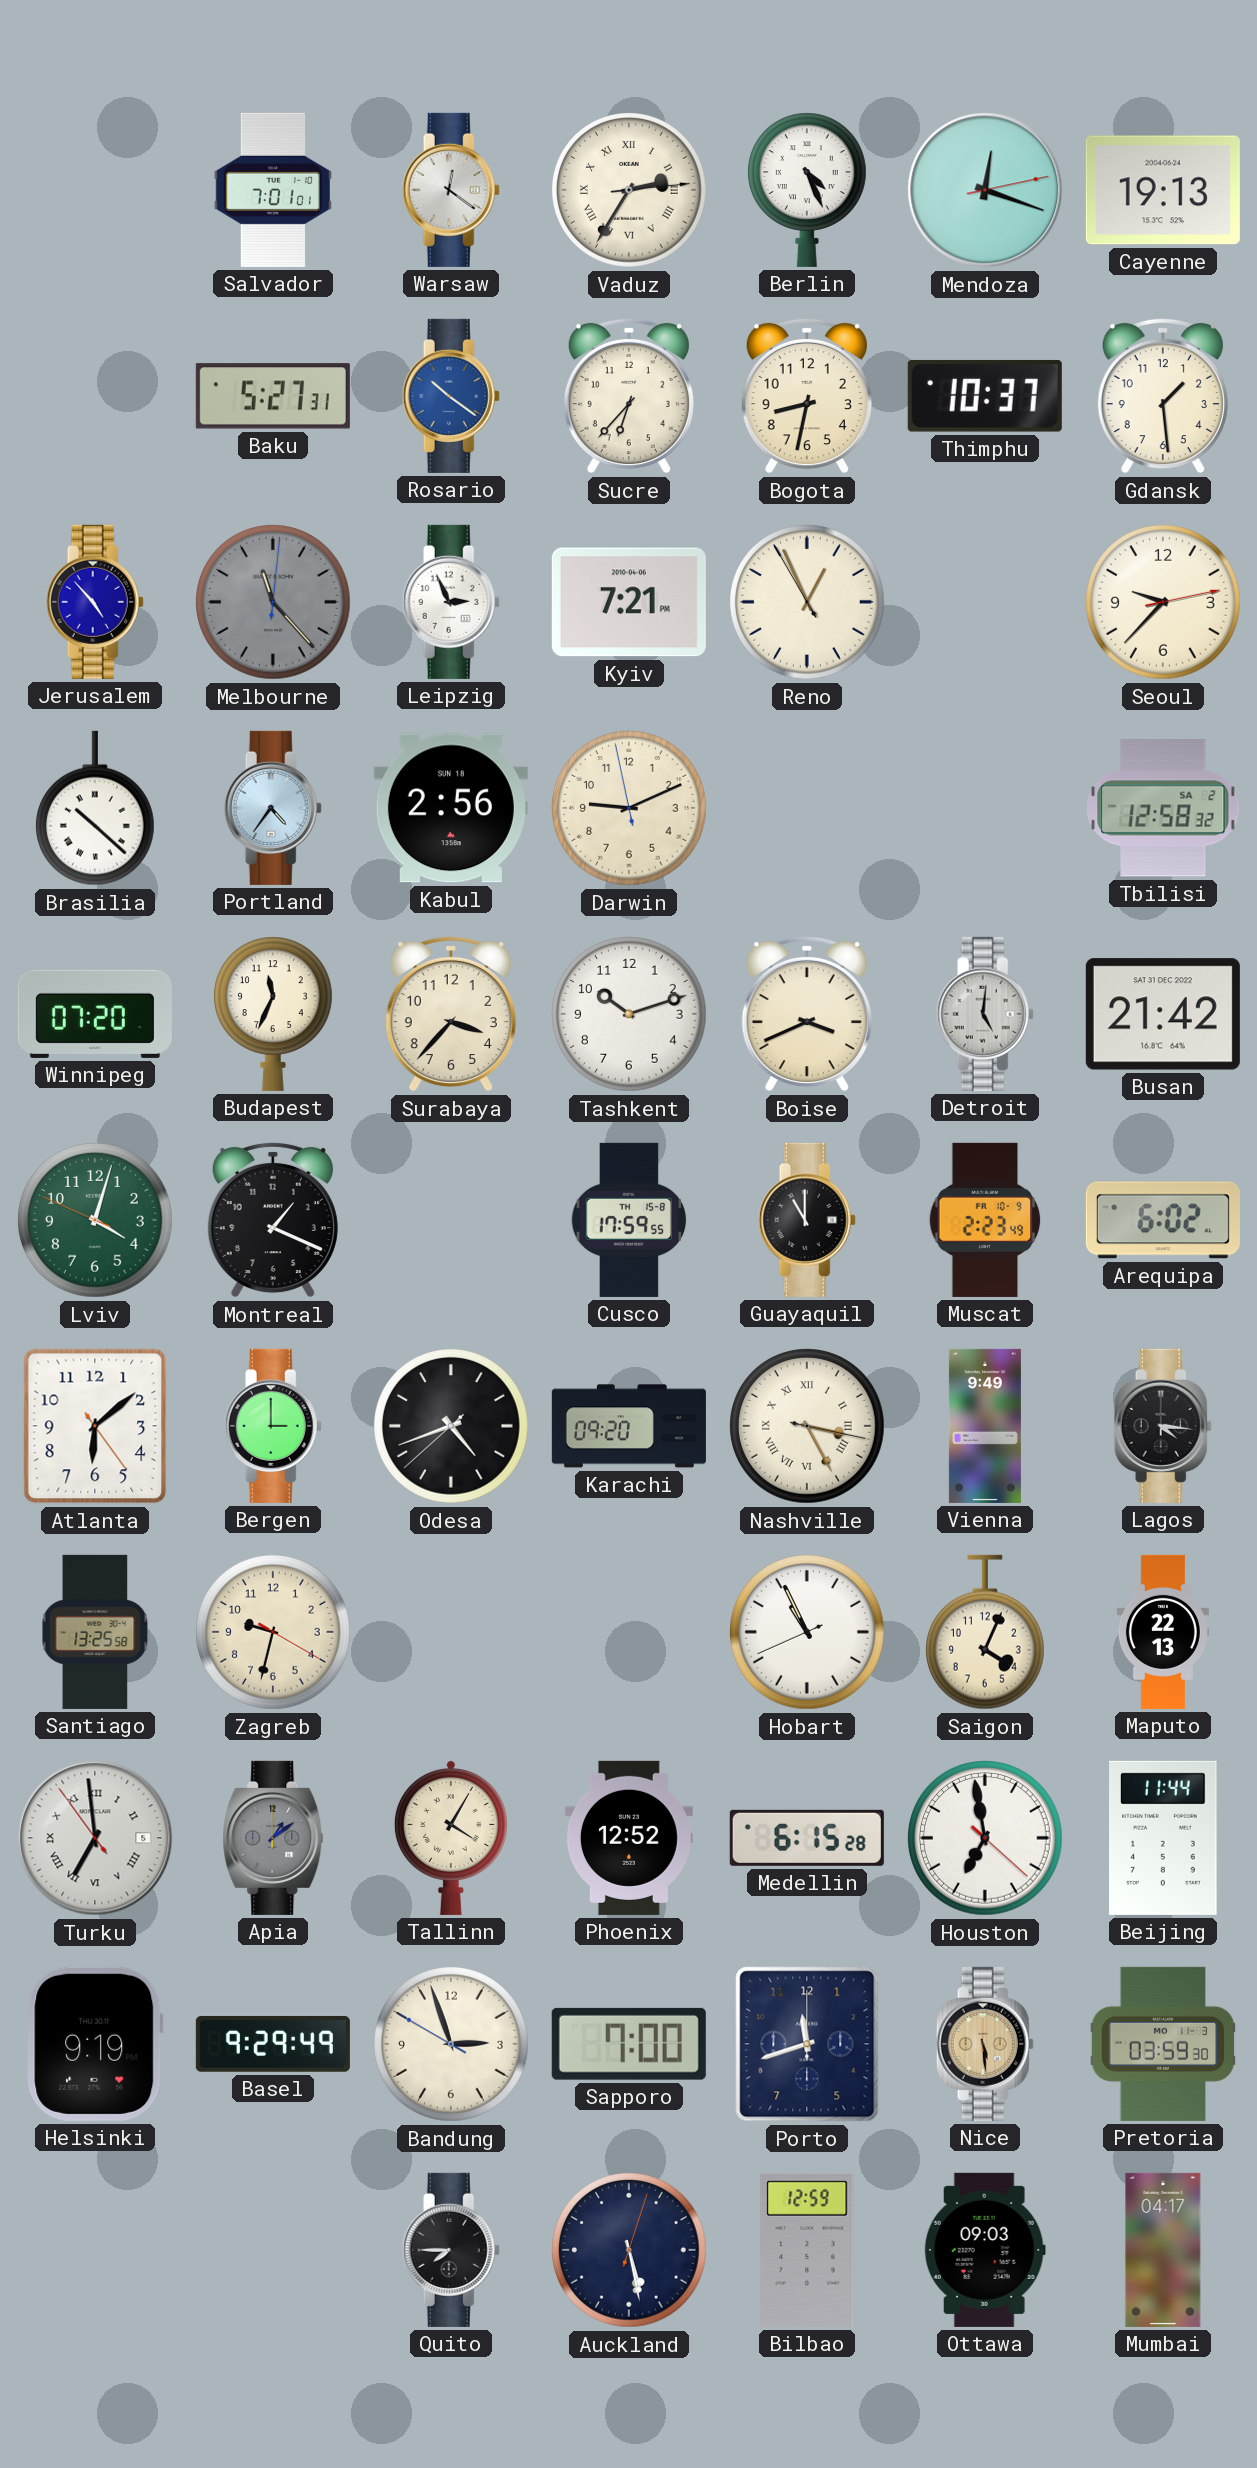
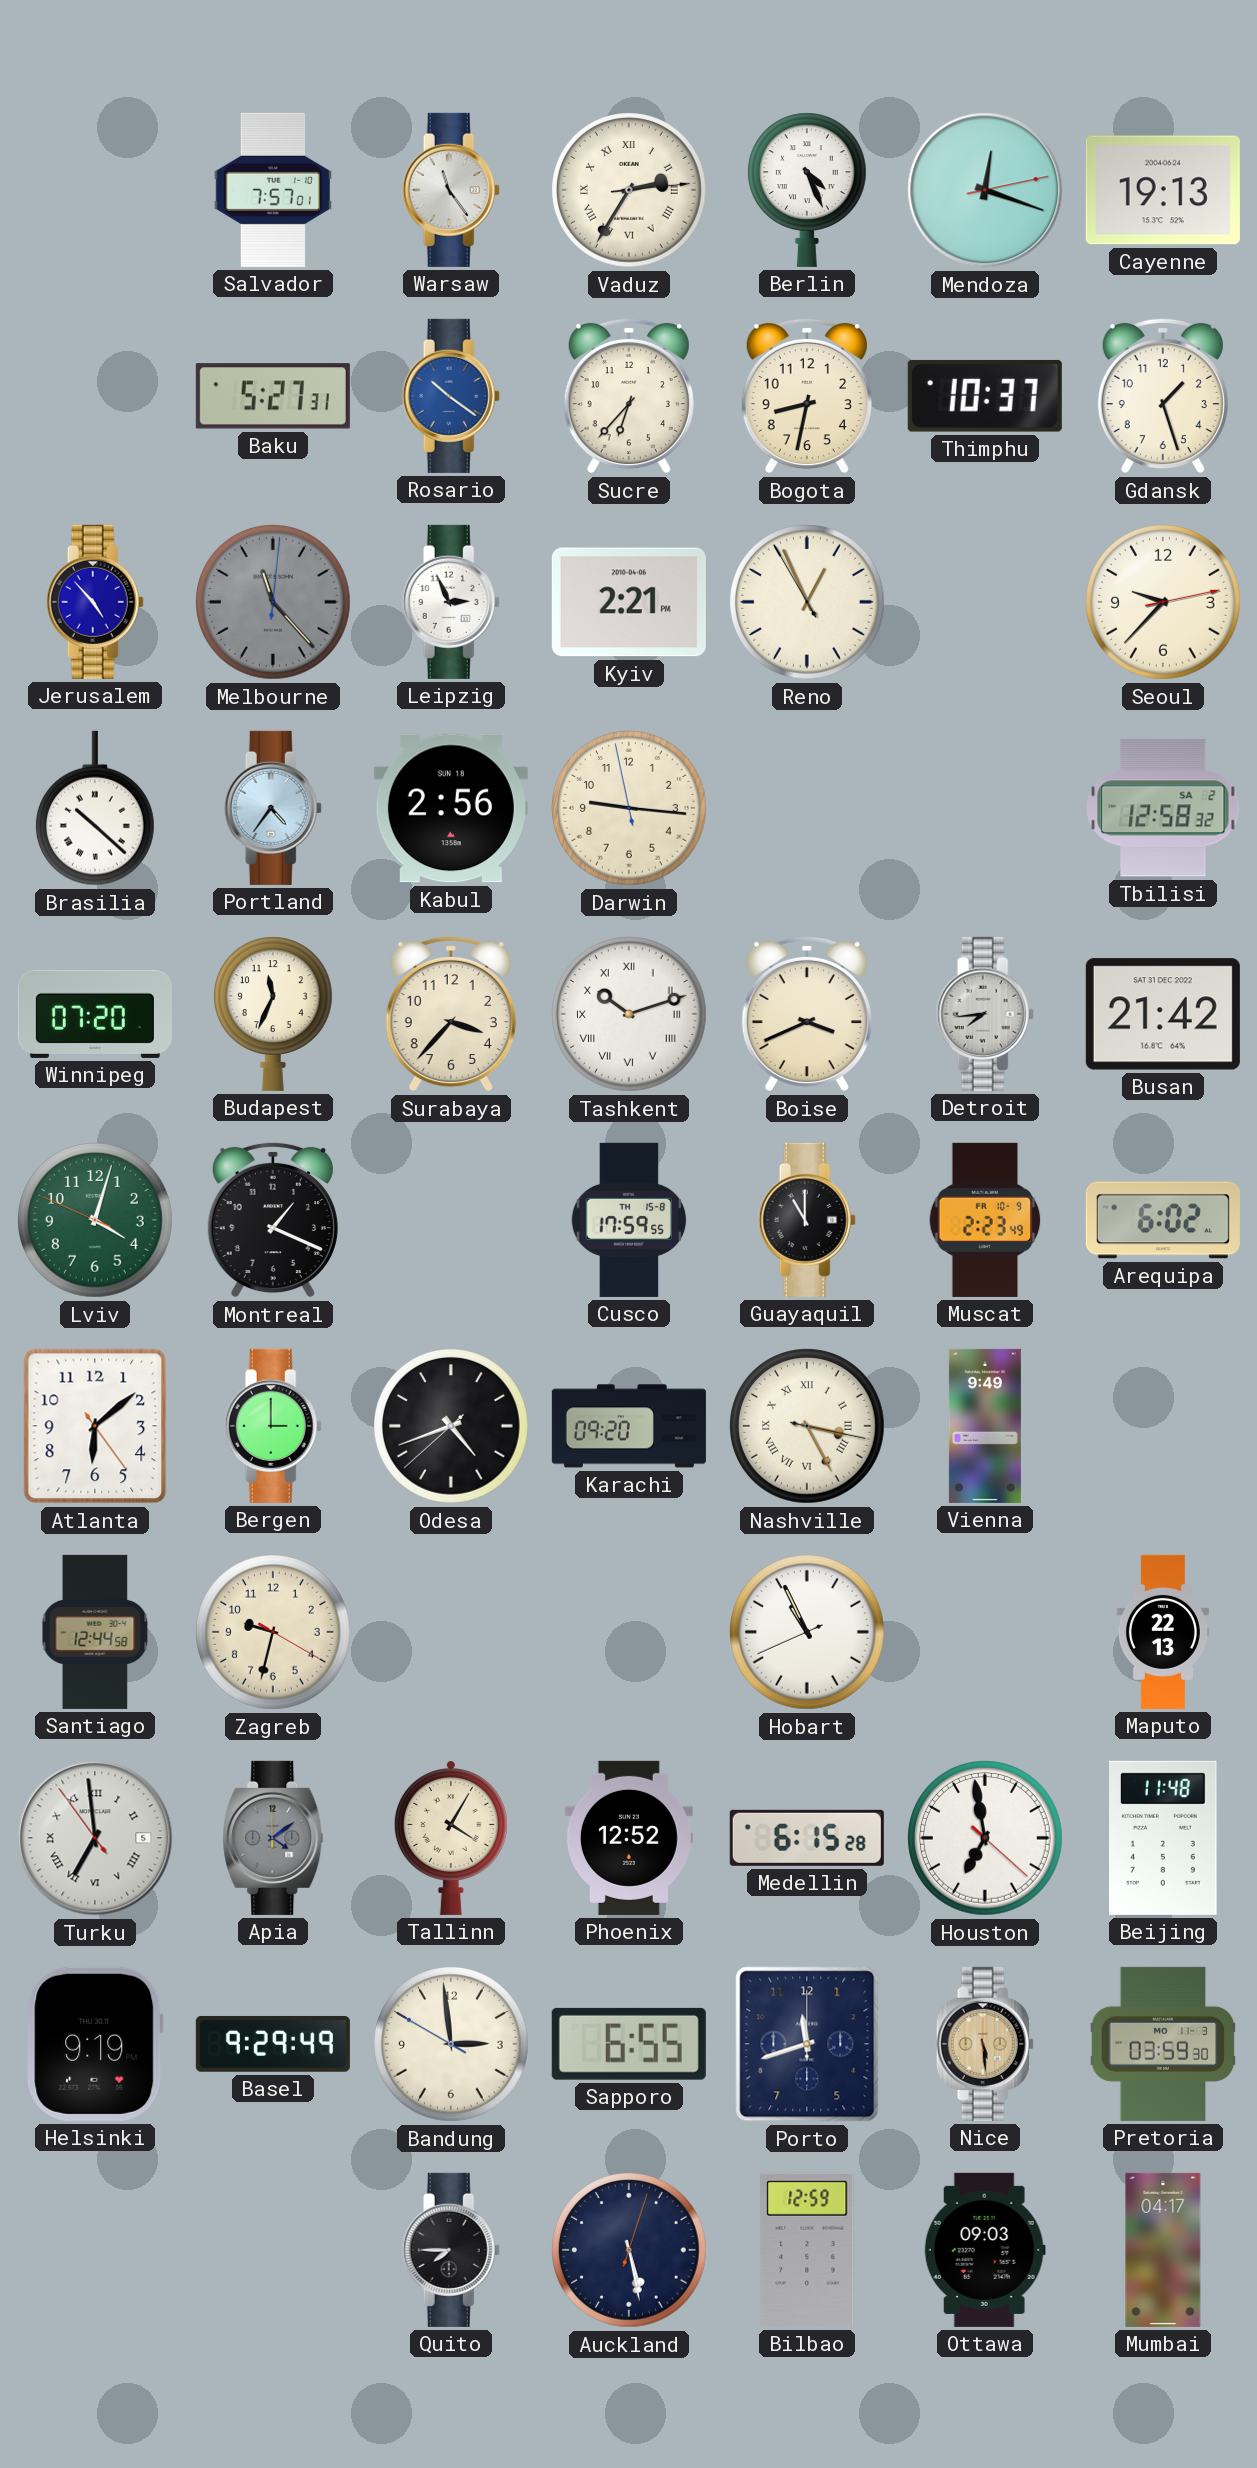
Salvador: 7:01 -> 7:57 (273, 190)
Warsaw: 12:21 -> 11:24 (451, 190)
Gdansk: 1:29 -> 1:27 (1163, 396)
Kyiv: 7:21 -> 2:21 (629, 602)
Darwin: 9:10 -> 9:15 (630, 809)
Tashkent numerals: Arabic -> Roman (630, 1015)
Detroit: 5:01 -> 7:44 (985, 1014)
Lagos: 4:16 -> none (1163, 1426)
Santiago: 13:25 -> 12:44 (95, 1632)
Saigon: 4:04 -> none (985, 1632)
Apia: 1:09 -> 4:09 (273, 1838)
Beijing: 11:44 -> 11:48 (1163, 1838)
Bandung: 2:56 -> 2:58 (452, 2045)
Sapporo: 7:00 -> 6:55 (629, 2044)
